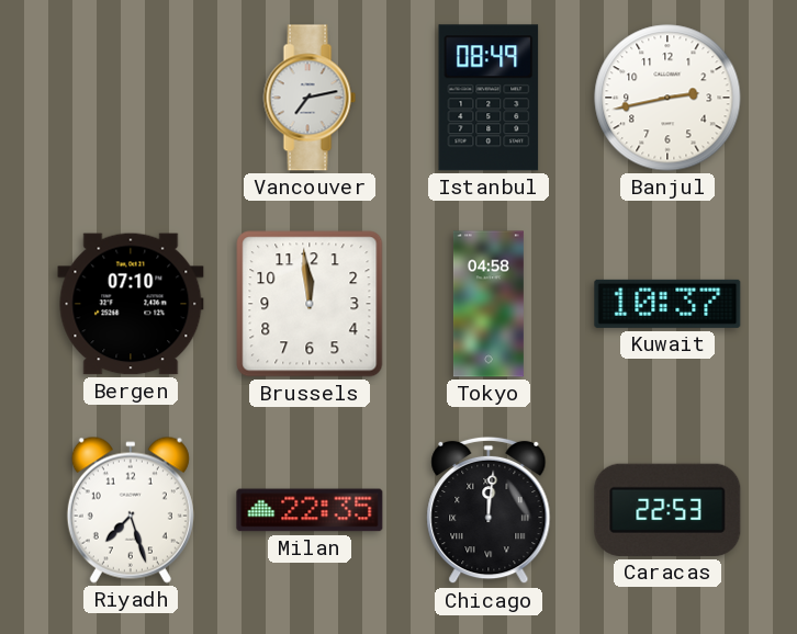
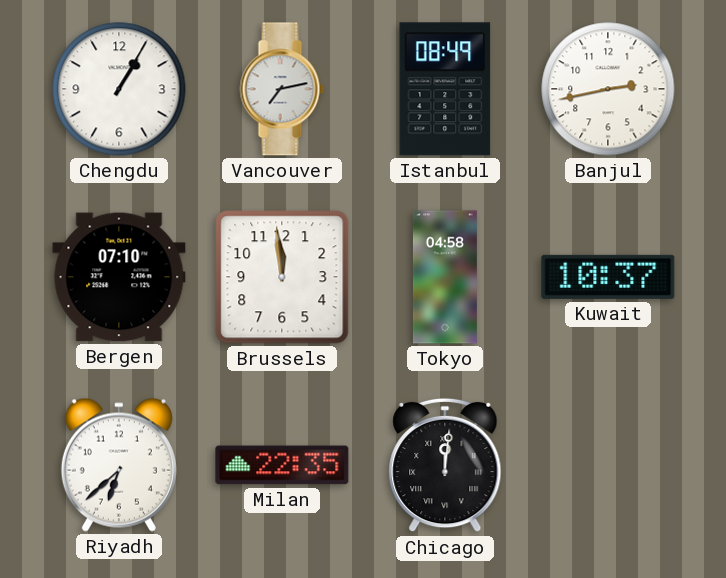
Chengdu: none -> 1:05 (119, 89)
Riyadh: 7:27 -> 6:38 (119, 465)
Caracas: 22:53 -> none (667, 510)
